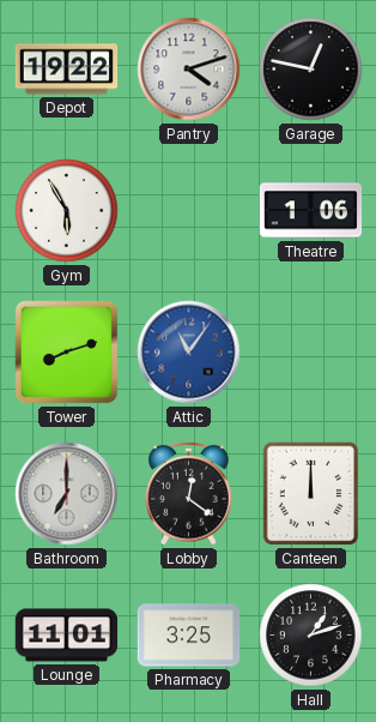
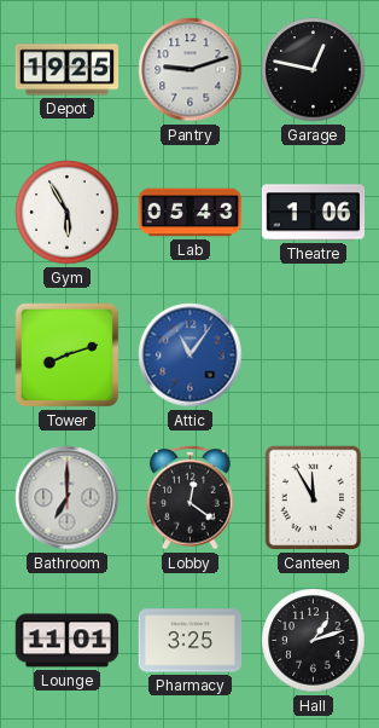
Depot: 19:22 -> 19:25 (68, 70)
Pantry: 4:12 -> 9:12 (191, 70)
Lab: none -> 05:43 (191, 213)
Canteen: 12:00 -> 11:55 (314, 498)
